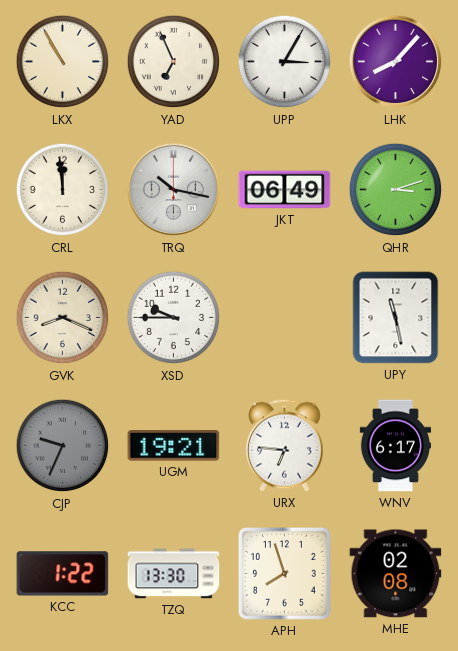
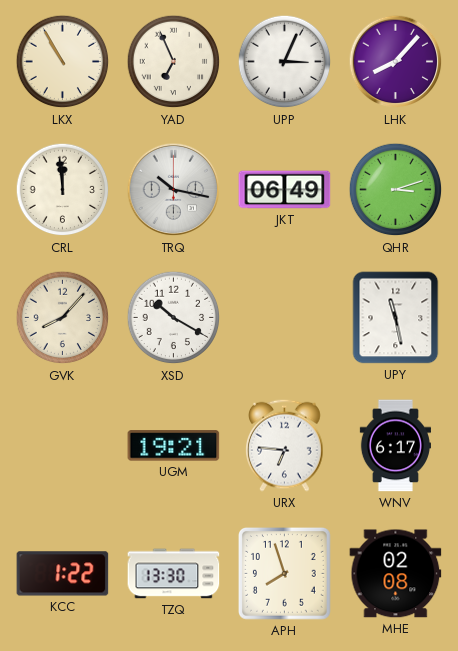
UPP: 3:05 -> 3:04 (285, 62)
GVK: 8:19 -> 8:07 (63, 318)
XSD: 9:45 -> 10:20 (174, 318)
CJP: 9:34 -> none (63, 446)
